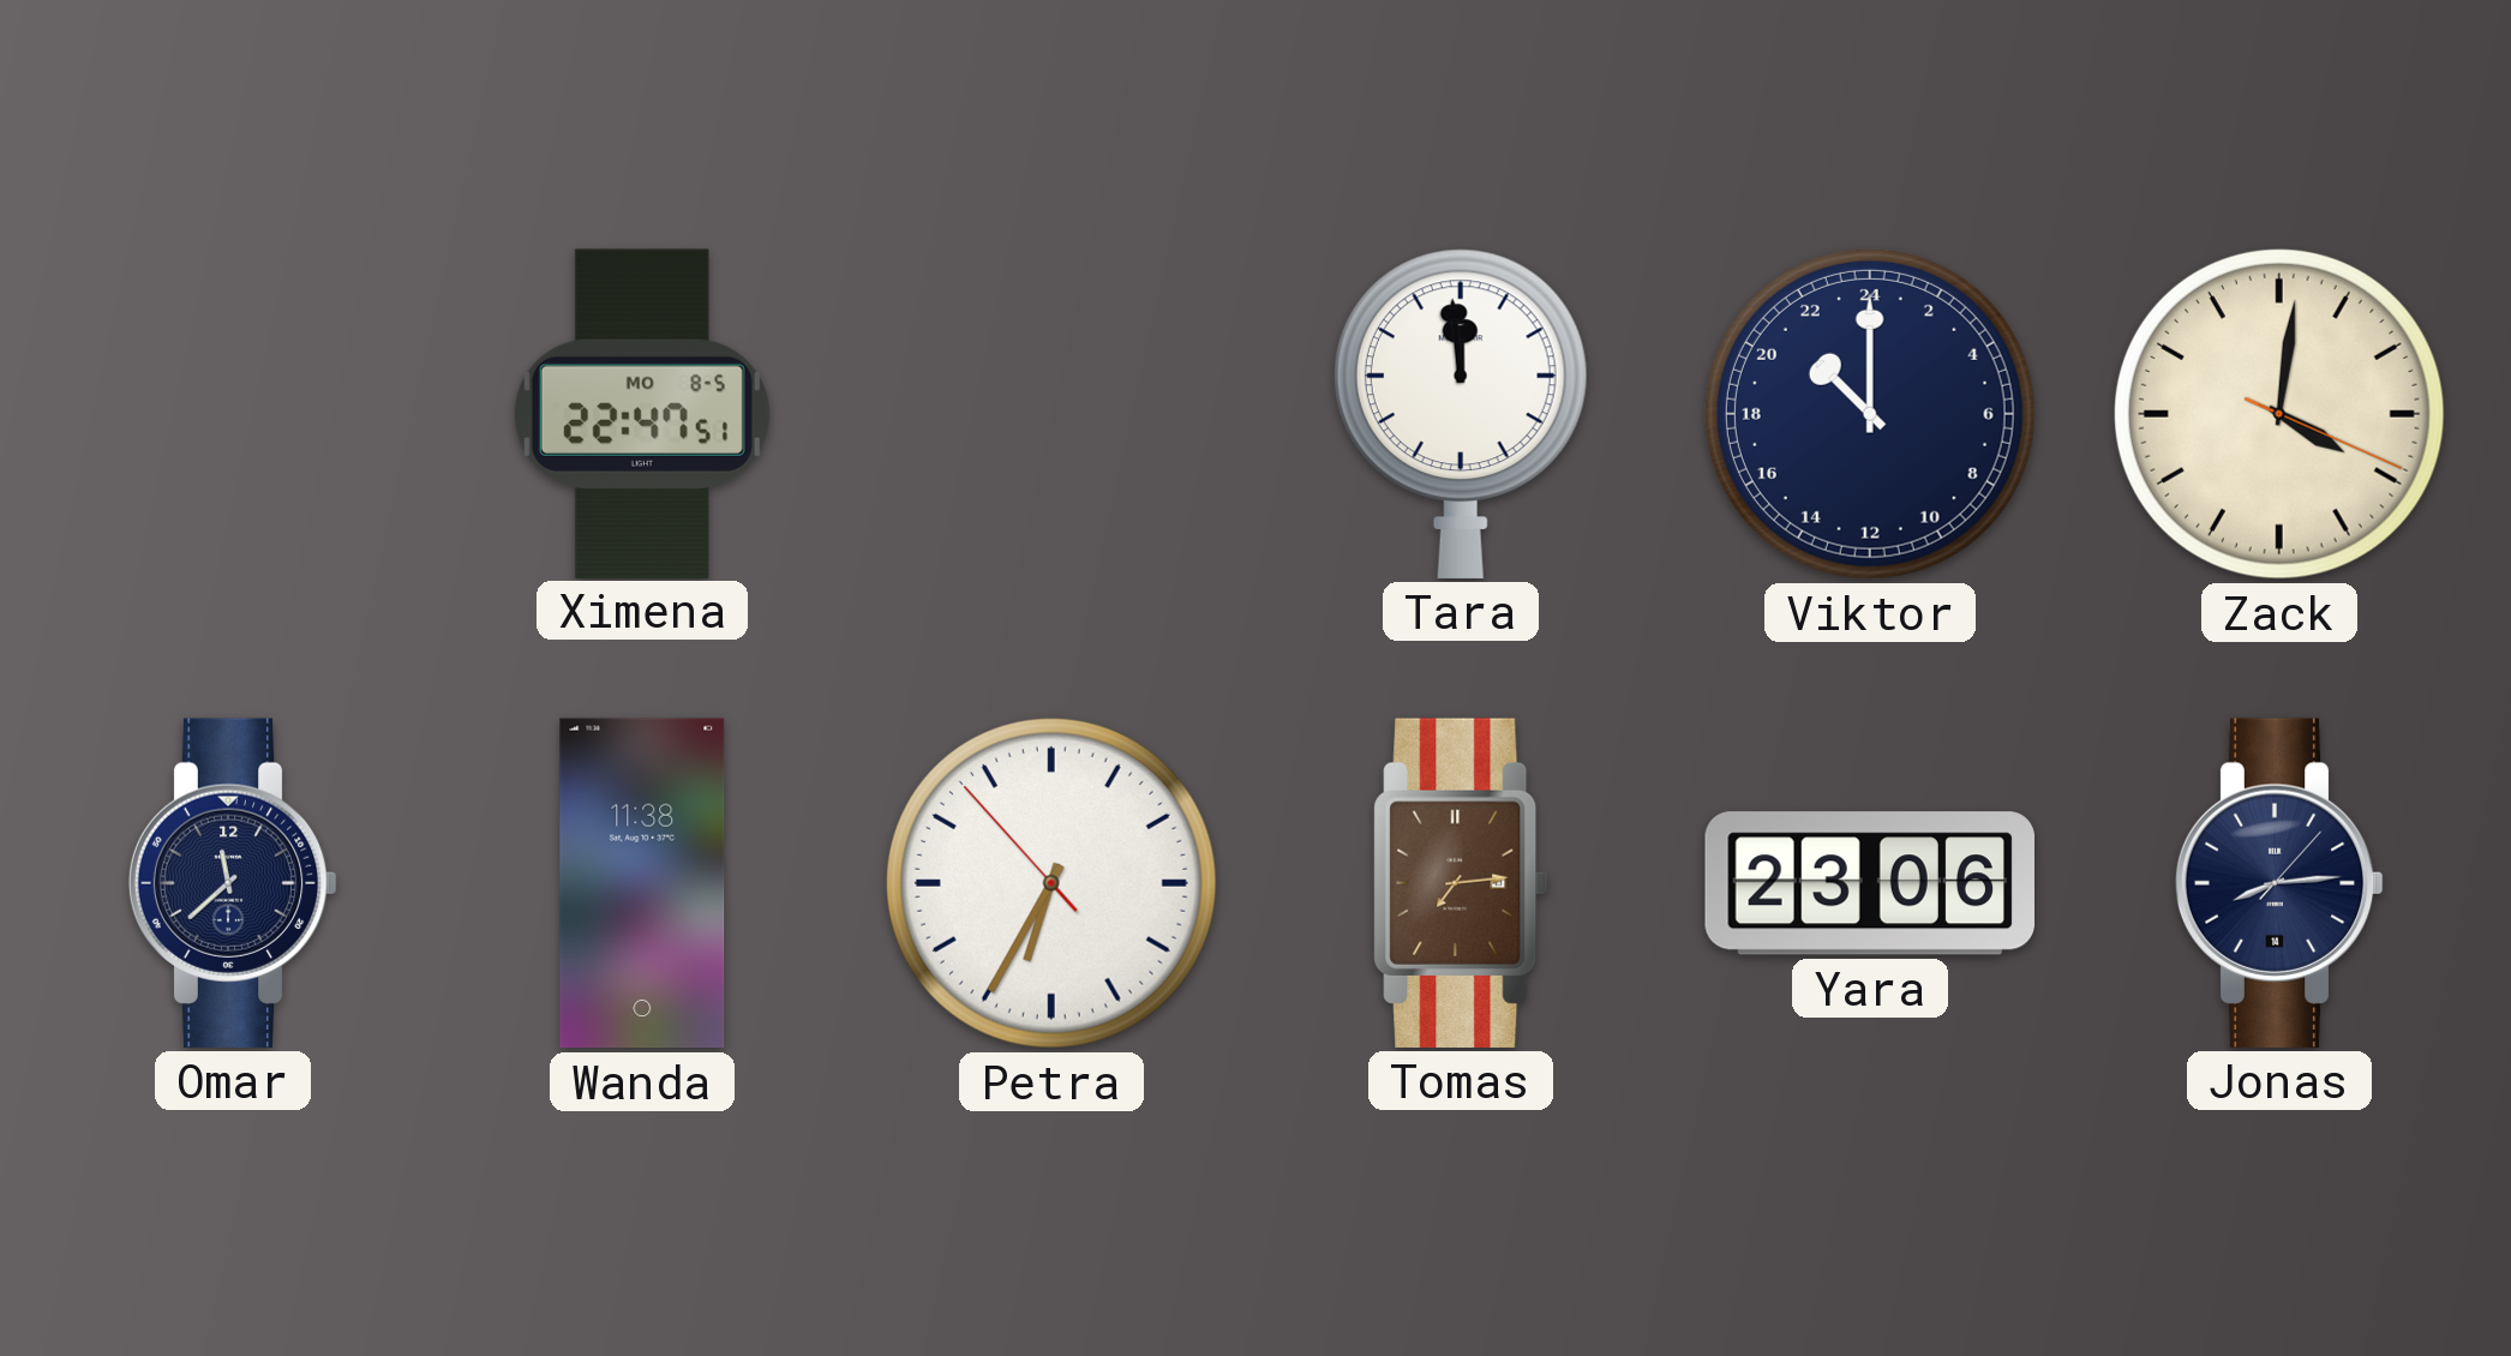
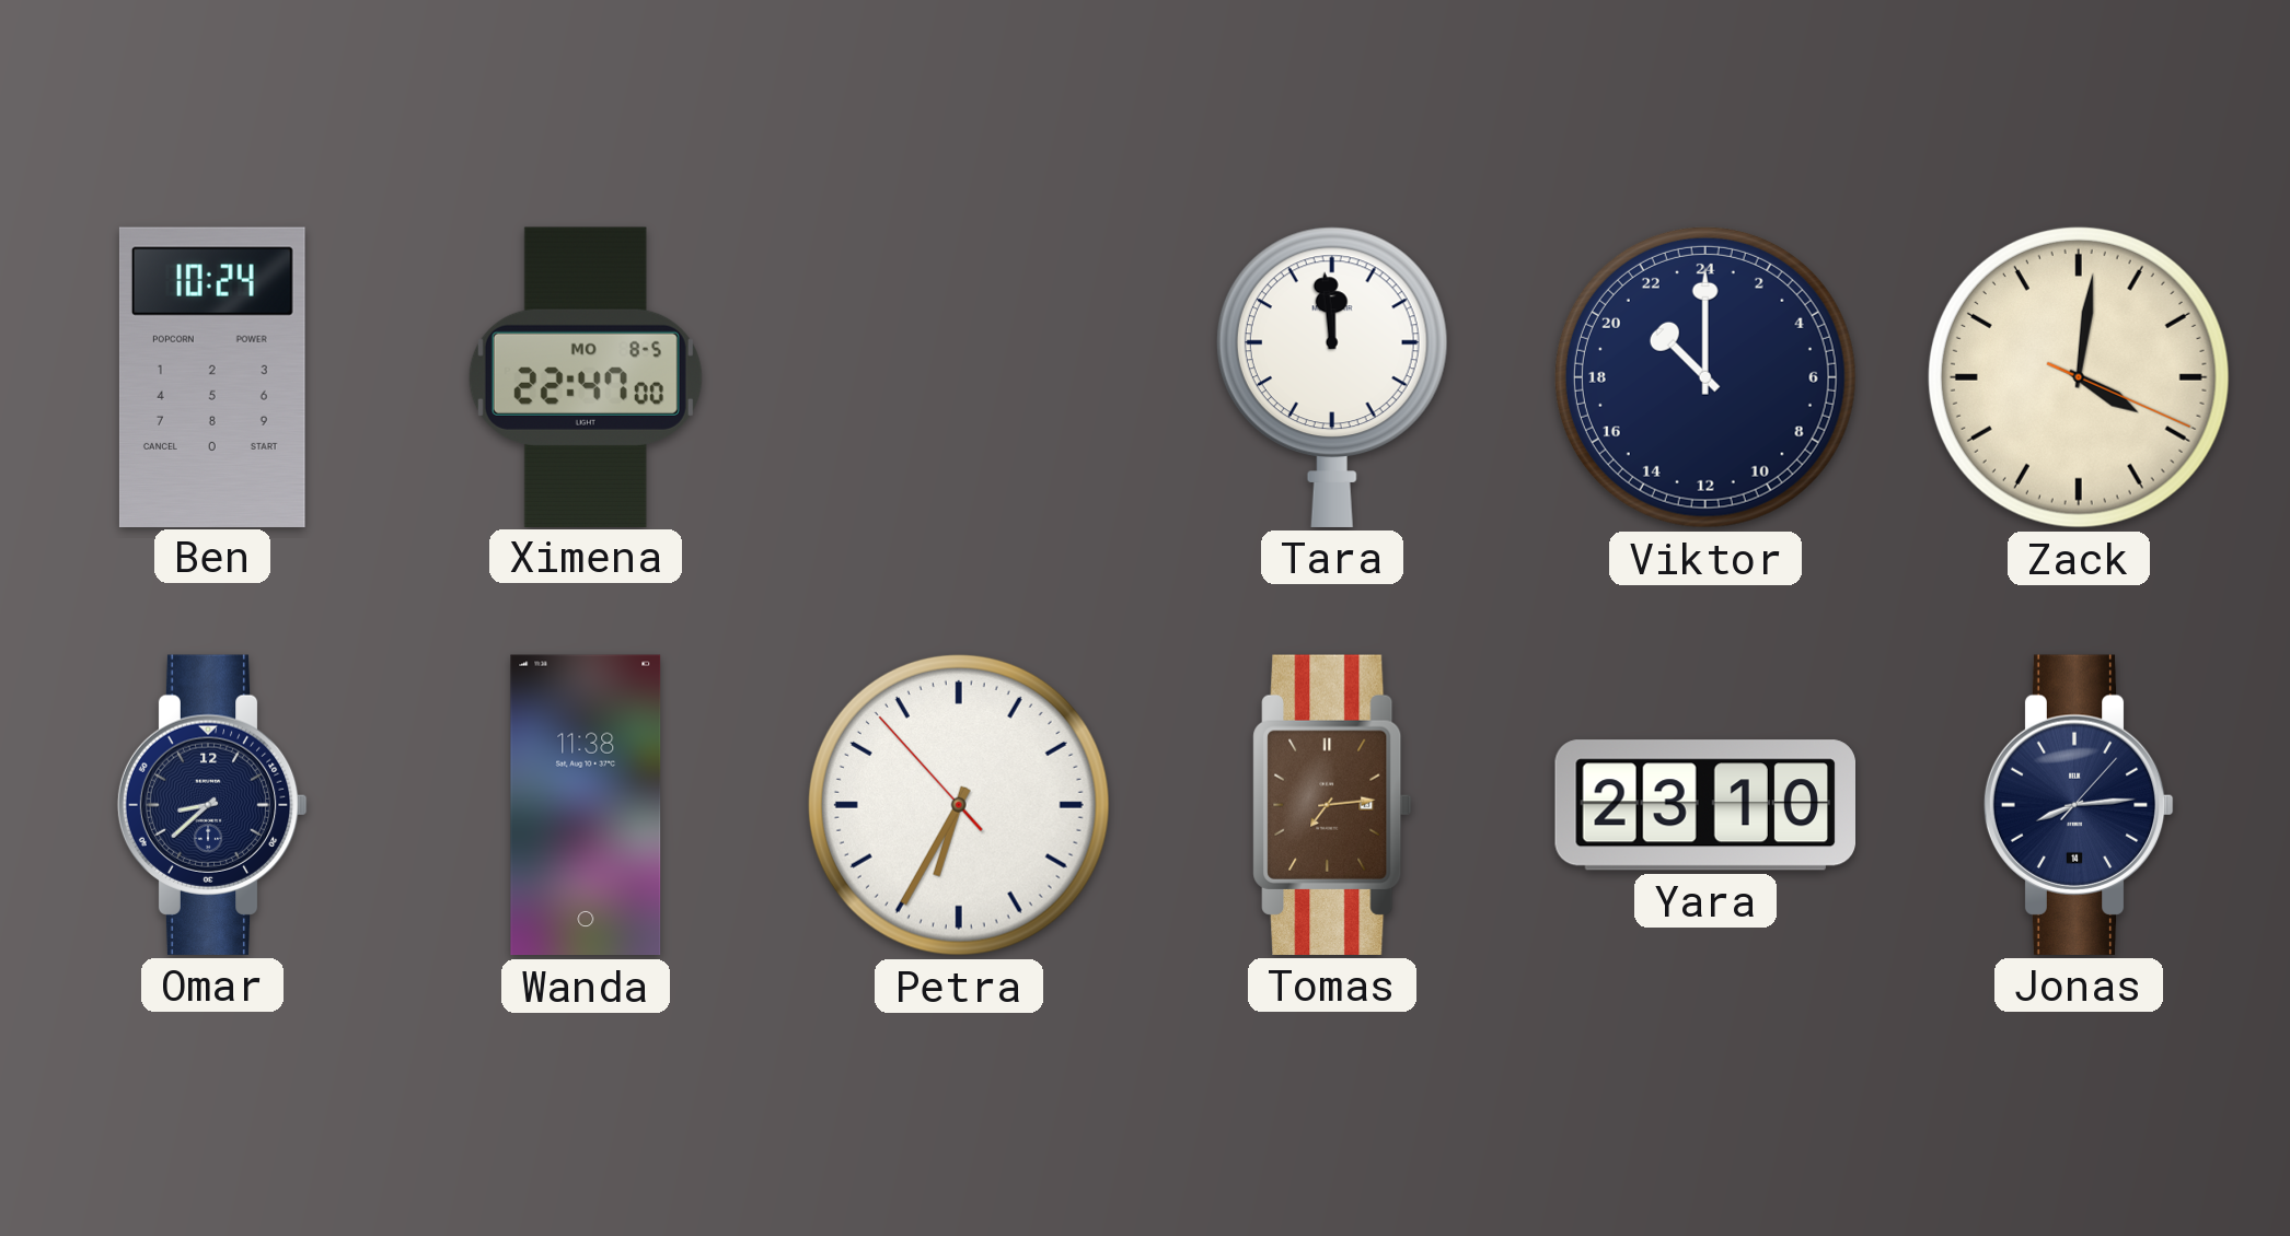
Ben: none -> 10:24 (212, 376)
Ximena: 22:47:51 -> 22:47:00 (586, 376)
Omar: 11:38 -> 8:38 (212, 805)
Yara: 23:06 -> 23:10 (1704, 805)
